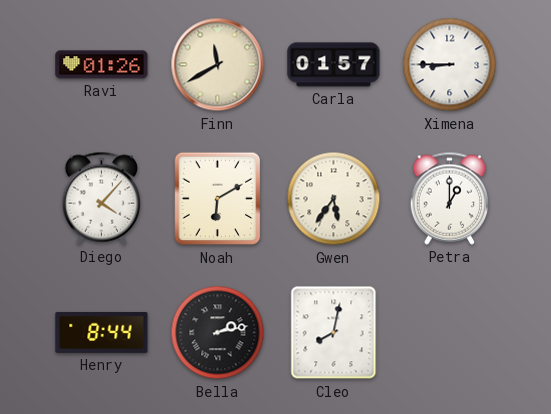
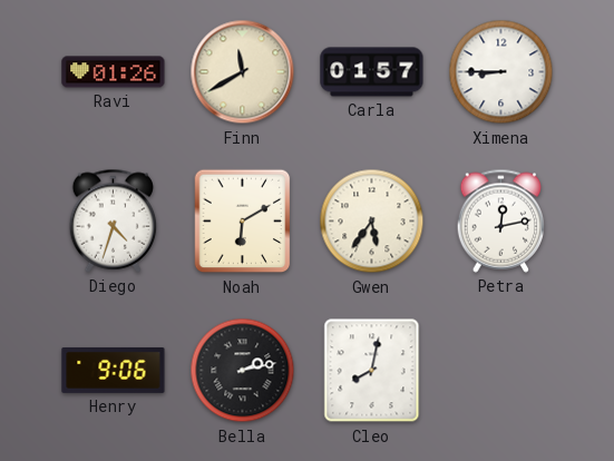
Diego: 4:07 -> 4:33 (114, 220)
Petra: 1:00 -> 12:13 (501, 220)
Henry: 8:44 -> 9:06 (114, 370)
